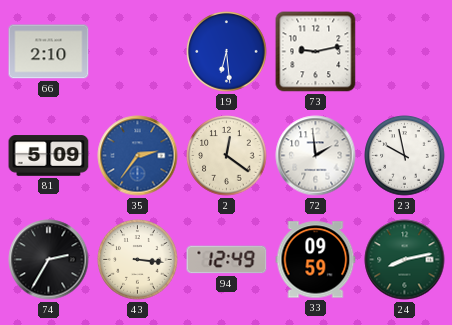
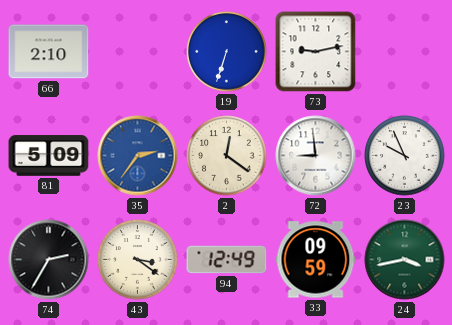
19: 6:29 -> 6:33 (227, 52)
72: 1:59 -> 8:59 (316, 156)
23: 9:58 -> 9:56 (405, 156)
43: 3:16 -> 3:21 (138, 260)
24: 8:13 -> 3:43 (405, 260)
